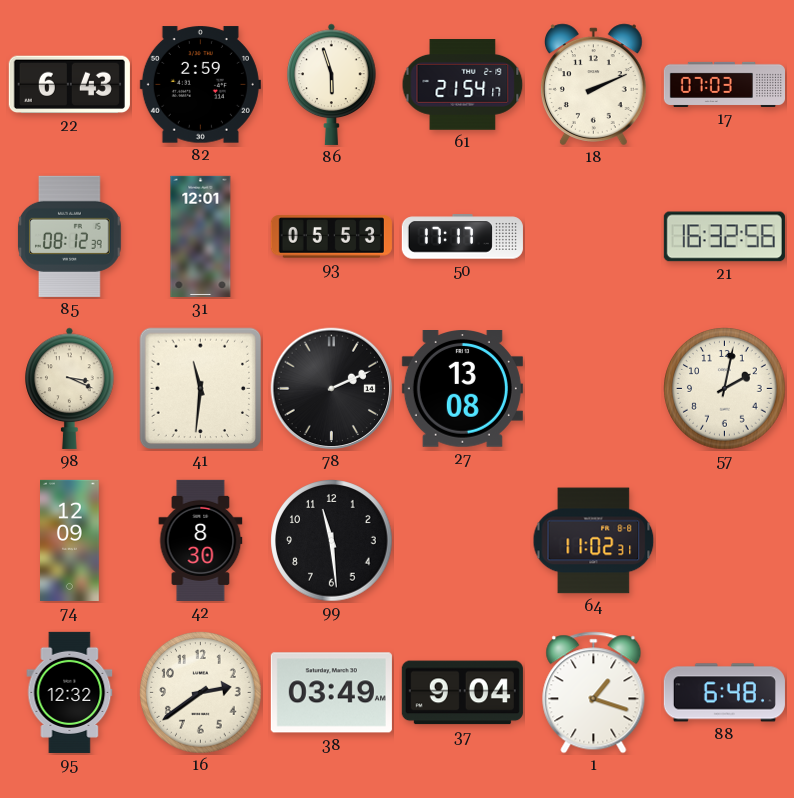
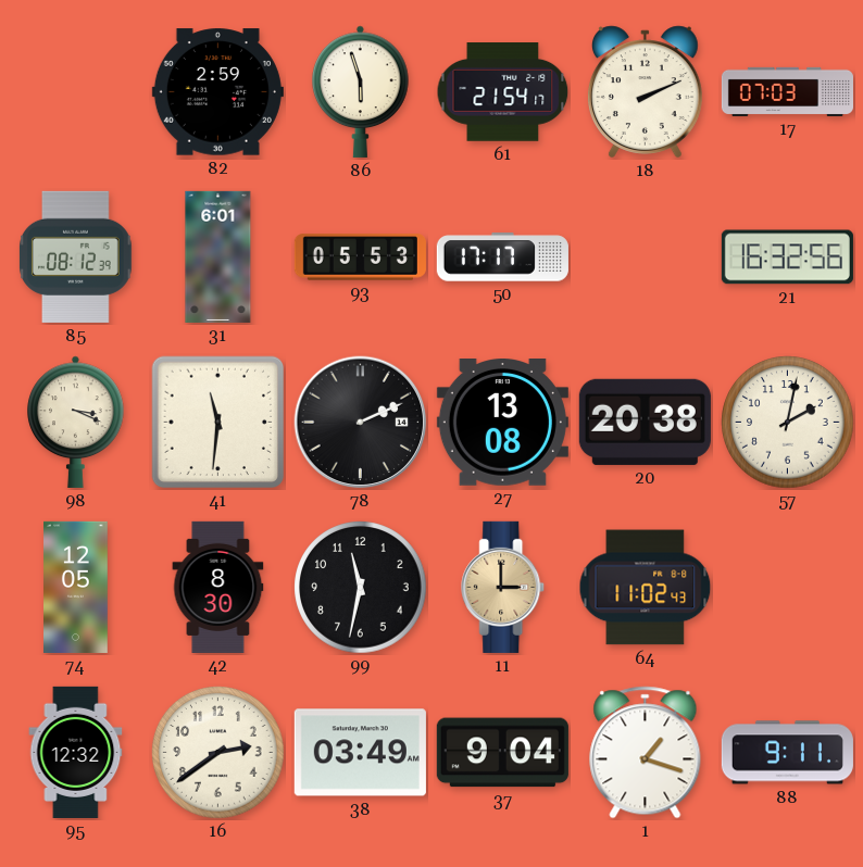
22: 6:43 -> none (69, 85)
31: 12:01 -> 6:01 (218, 256)
20: none -> 20:38 (645, 422)
74: 12:09 -> 12:05 (76, 587)
99: 11:29 -> 11:32 (361, 588)
11: none -> 3:00 (503, 587)
64: 11:02:31 -> 11:02:43 (646, 588)
88: 6:48 -> 9:11 (787, 753)
